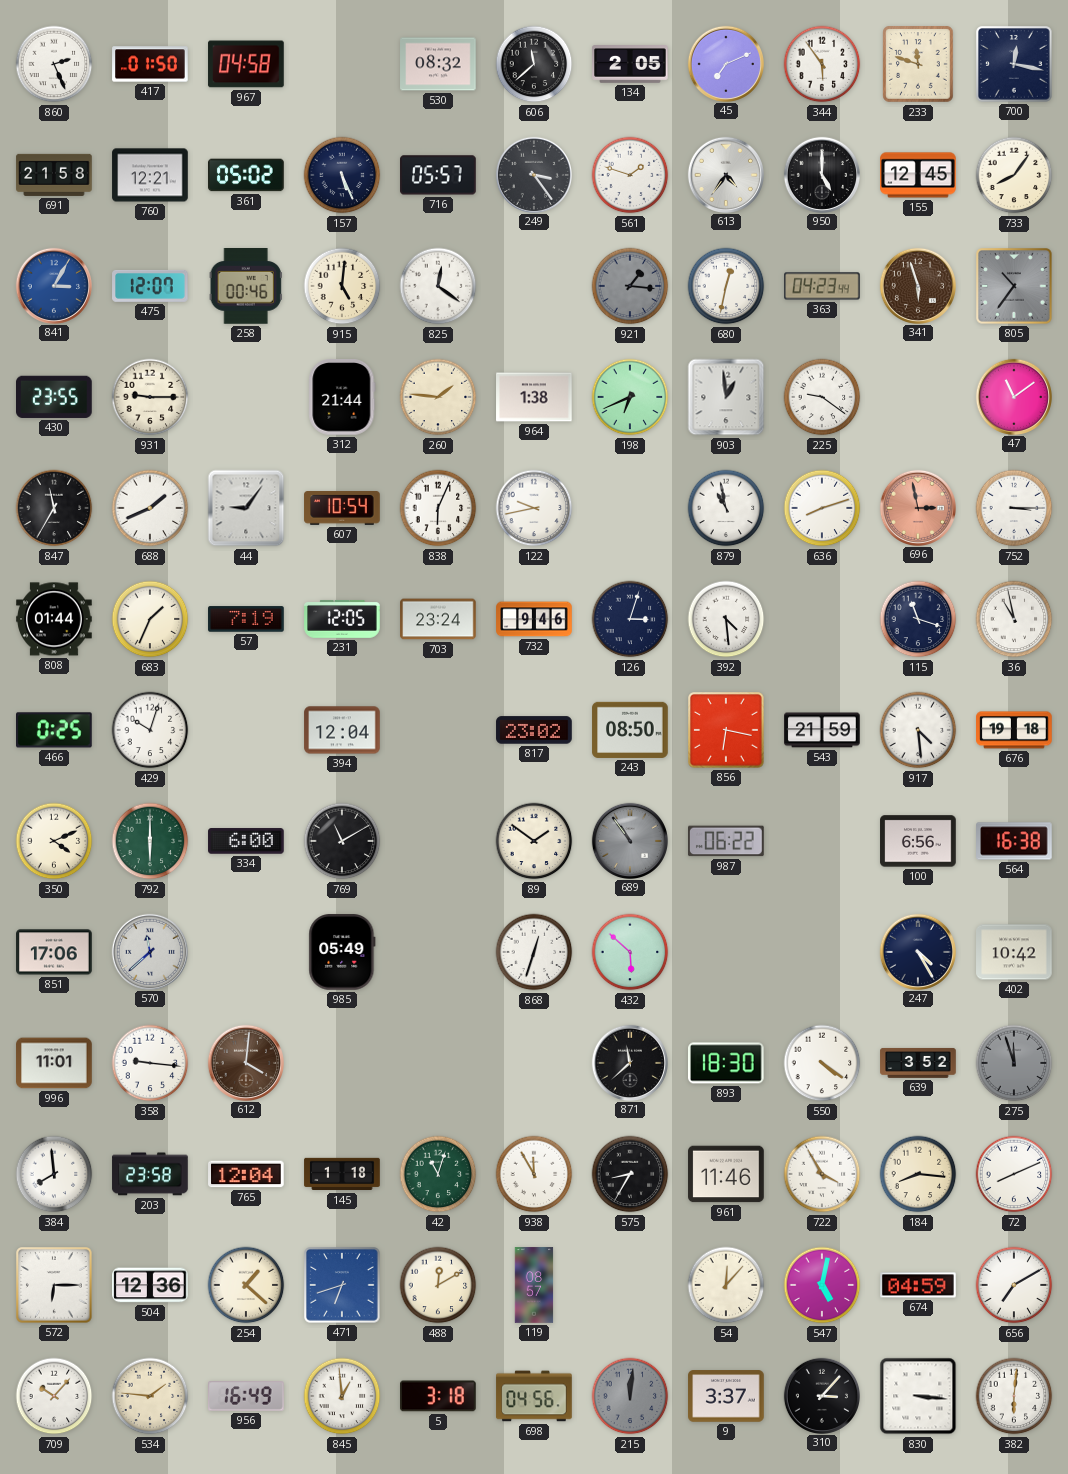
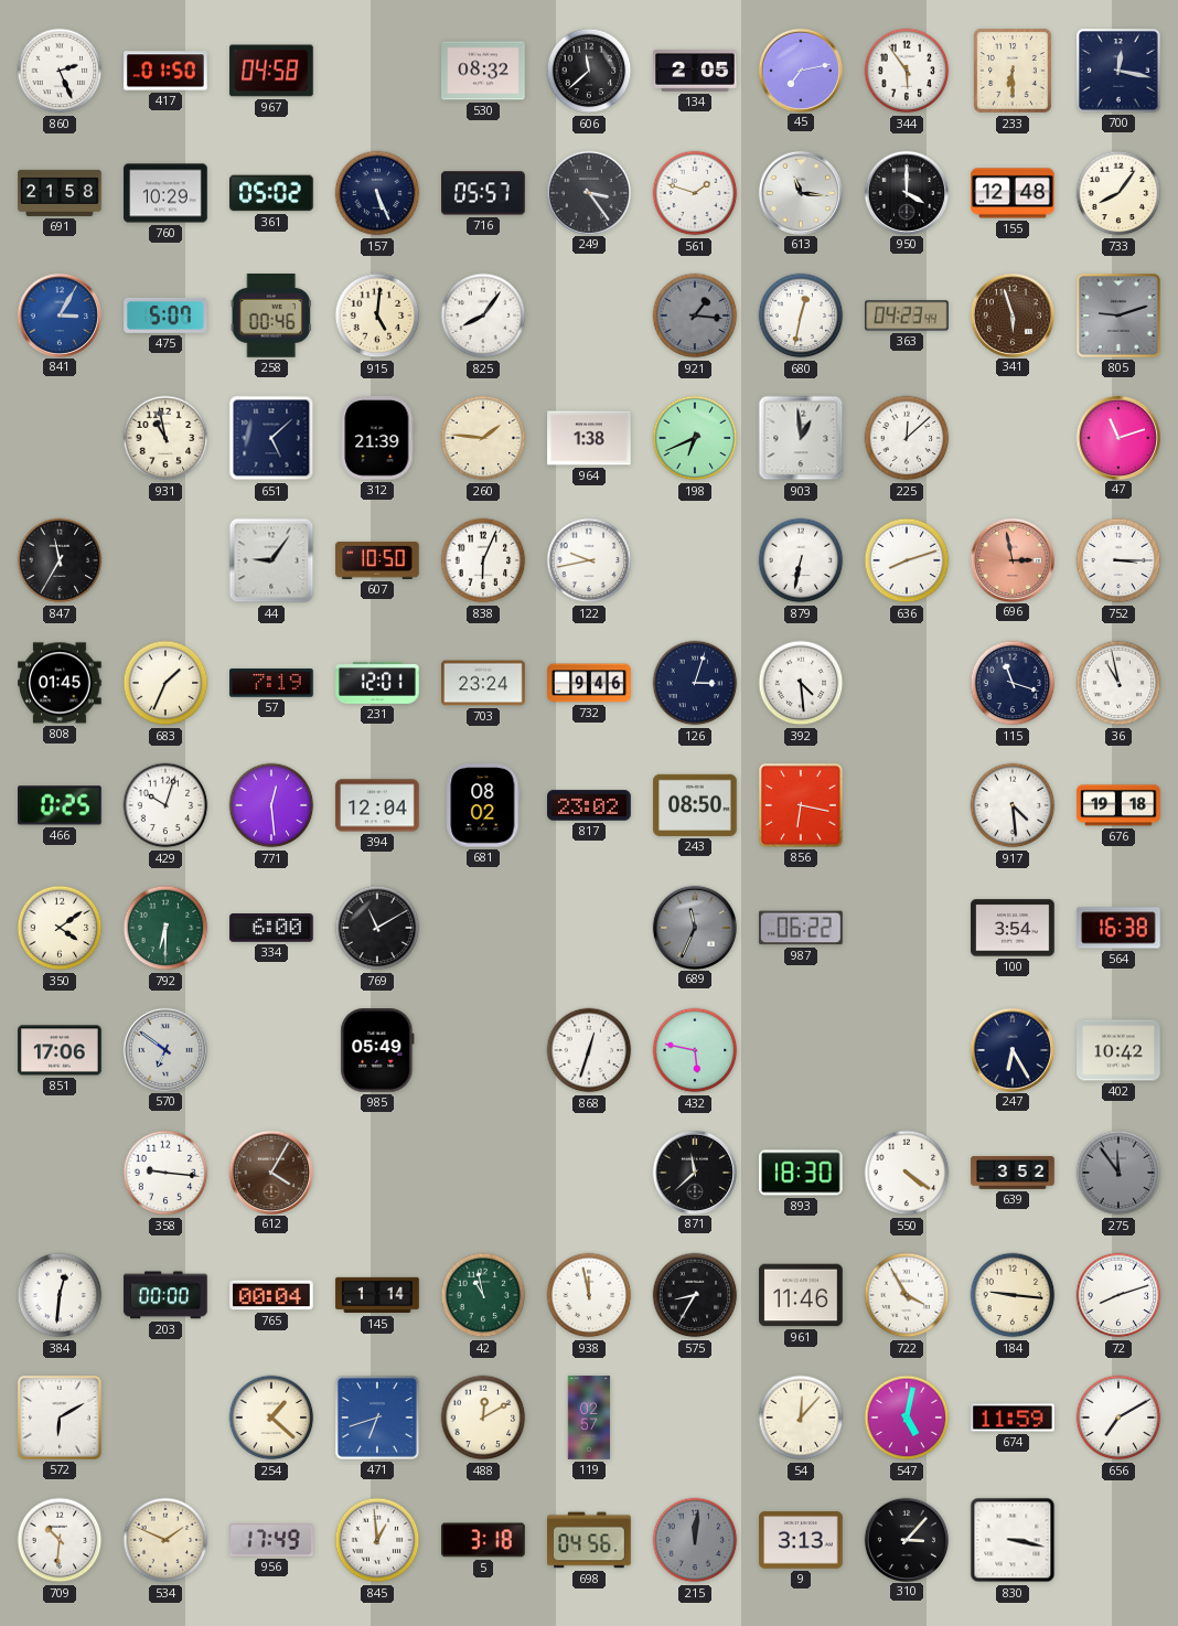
45: 7:11 -> 7:13 (800, 69)
233: 11:48 -> 6:30 (1013, 71)
760: 12:21 -> 10:29 (165, 193)
613: 4:36 -> 11:16 (800, 192)
950: 5:00 -> 4:00 (906, 192)
155: 12:45 -> 12:48 (1013, 193)
475: 12:07 -> 5:07 (165, 315)
825: 12:21 -> 8:06 (483, 315)
805: 10:36 -> 9:12 (1118, 315)
430: 23:55 -> none (55, 397)
931: 9:15 -> 10:58 (165, 438)
651: none -> 5:08 (271, 438)
312: 21:44 -> 21:39 (377, 438)
225: 9:21 -> 12:08 (907, 438)
47: 11:09 -> 11:12 (1117, 437)
688: 1:41 -> none (150, 508)
607: 10:54 -> 10:50 (377, 561)
879: 10:58 -> 6:32 (801, 560)
808: 01:44 -> 01:45 (60, 683)
231: 12:05 -> 12:01 (377, 683)
771: none -> 12:29 (271, 805)
681: none -> 08:02 (483, 805)
543: 21:59 -> none (822, 730)
350: 4:11 -> 4:09 (60, 928)
792: 6:00 -> 6:30 (165, 928)
89: 1:51 -> none (534, 841)
689: 10:54 -> 11:34 (694, 927)
100: 6:56 -> 3:54 (1013, 928)
570: 11:38 -> 6:51 (164, 1049)
432: 5:52 -> 5:47 (695, 1050)
247: 4:25 -> 6:25 (1011, 1049)
996: 11:01 -> none (54, 1063)
612: 4:01 -> 4:05 (270, 1172)
275: 11:57 -> 11:54 (1118, 1173)
384: 7:59 -> 12:31 (60, 1295)
203: 23:58 -> 00:00 (165, 1295)
765: 12:04 -> 00:04 (271, 1295)
145: 1:18 -> 1:14 (377, 1295)
42: 11:03 -> 10:58 (483, 1295)
938: 11:55 -> 11:58 (589, 1295)
184: 8:16 -> 9:16 (1013, 1295)
72: 8:11 -> 8:12 (1118, 1295)
572: 6:15 -> 6:10 (60, 1418)
504: 12:36 -> none (150, 1285)
119: 08:57 -> 02:57 (589, 1418)
674: 04:59 -> 11:59 (1013, 1418)
709: 10:07 -> 10:31 (60, 1540)
534: 1:46 -> 1:49 (165, 1540)
956: 16:49 -> 17:49 (272, 1540)
9: 3:37 -> 3:13 (801, 1540)
830: 3:16 -> 3:17 (1013, 1540)
382: 6:01 -> none (1014, 1396)
